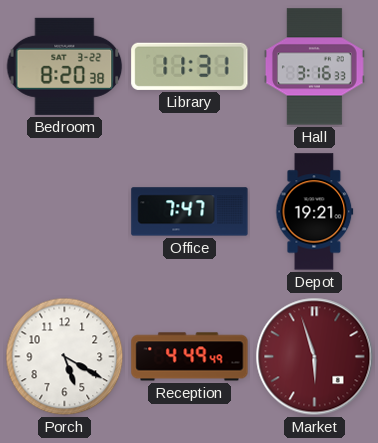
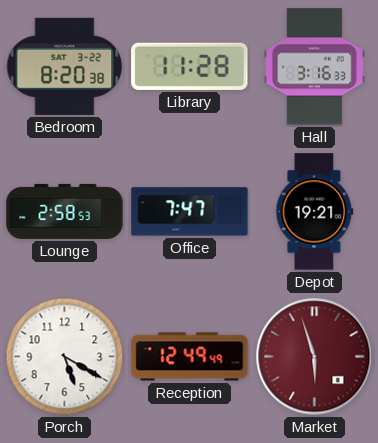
Library: 11:31 -> 11:28 (190, 66)
Lounge: none -> 2:58 (65, 211)
Reception: 4:49 -> 12:49 (190, 357)
